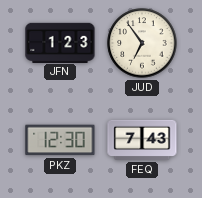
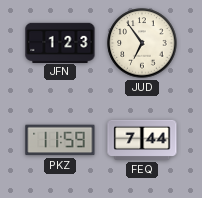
PKZ: 12:30 -> 11:59 (60, 140)
FEQ: 7:43 -> 7:44 (142, 140)
